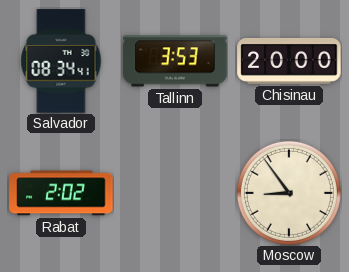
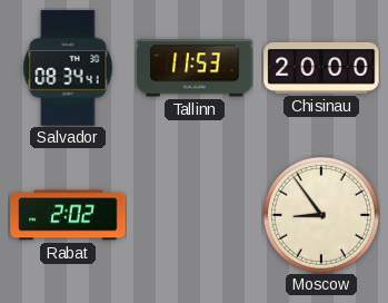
Tallinn: 3:53 -> 11:53 (195, 68)
